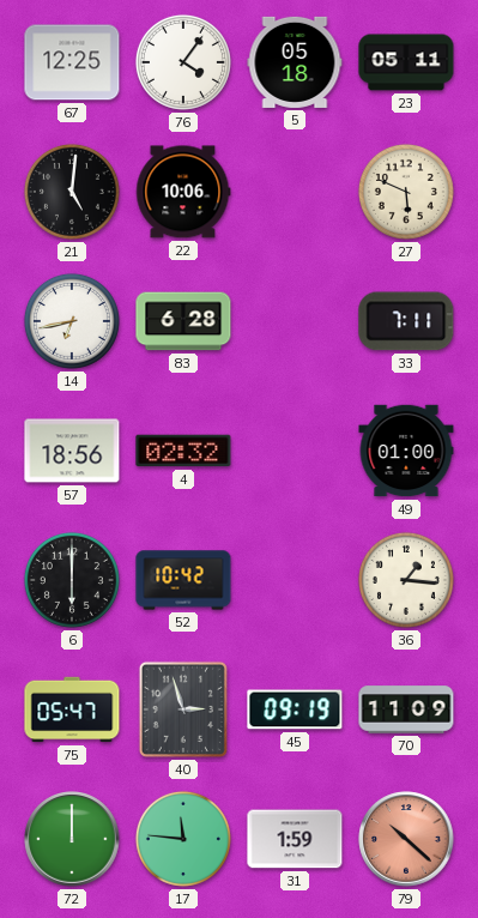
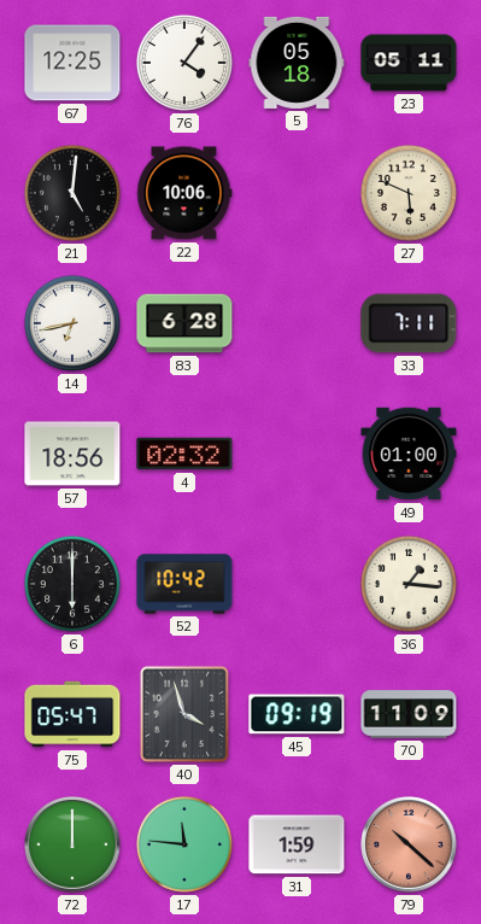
40: 2:57 -> 3:57 (184, 714)
